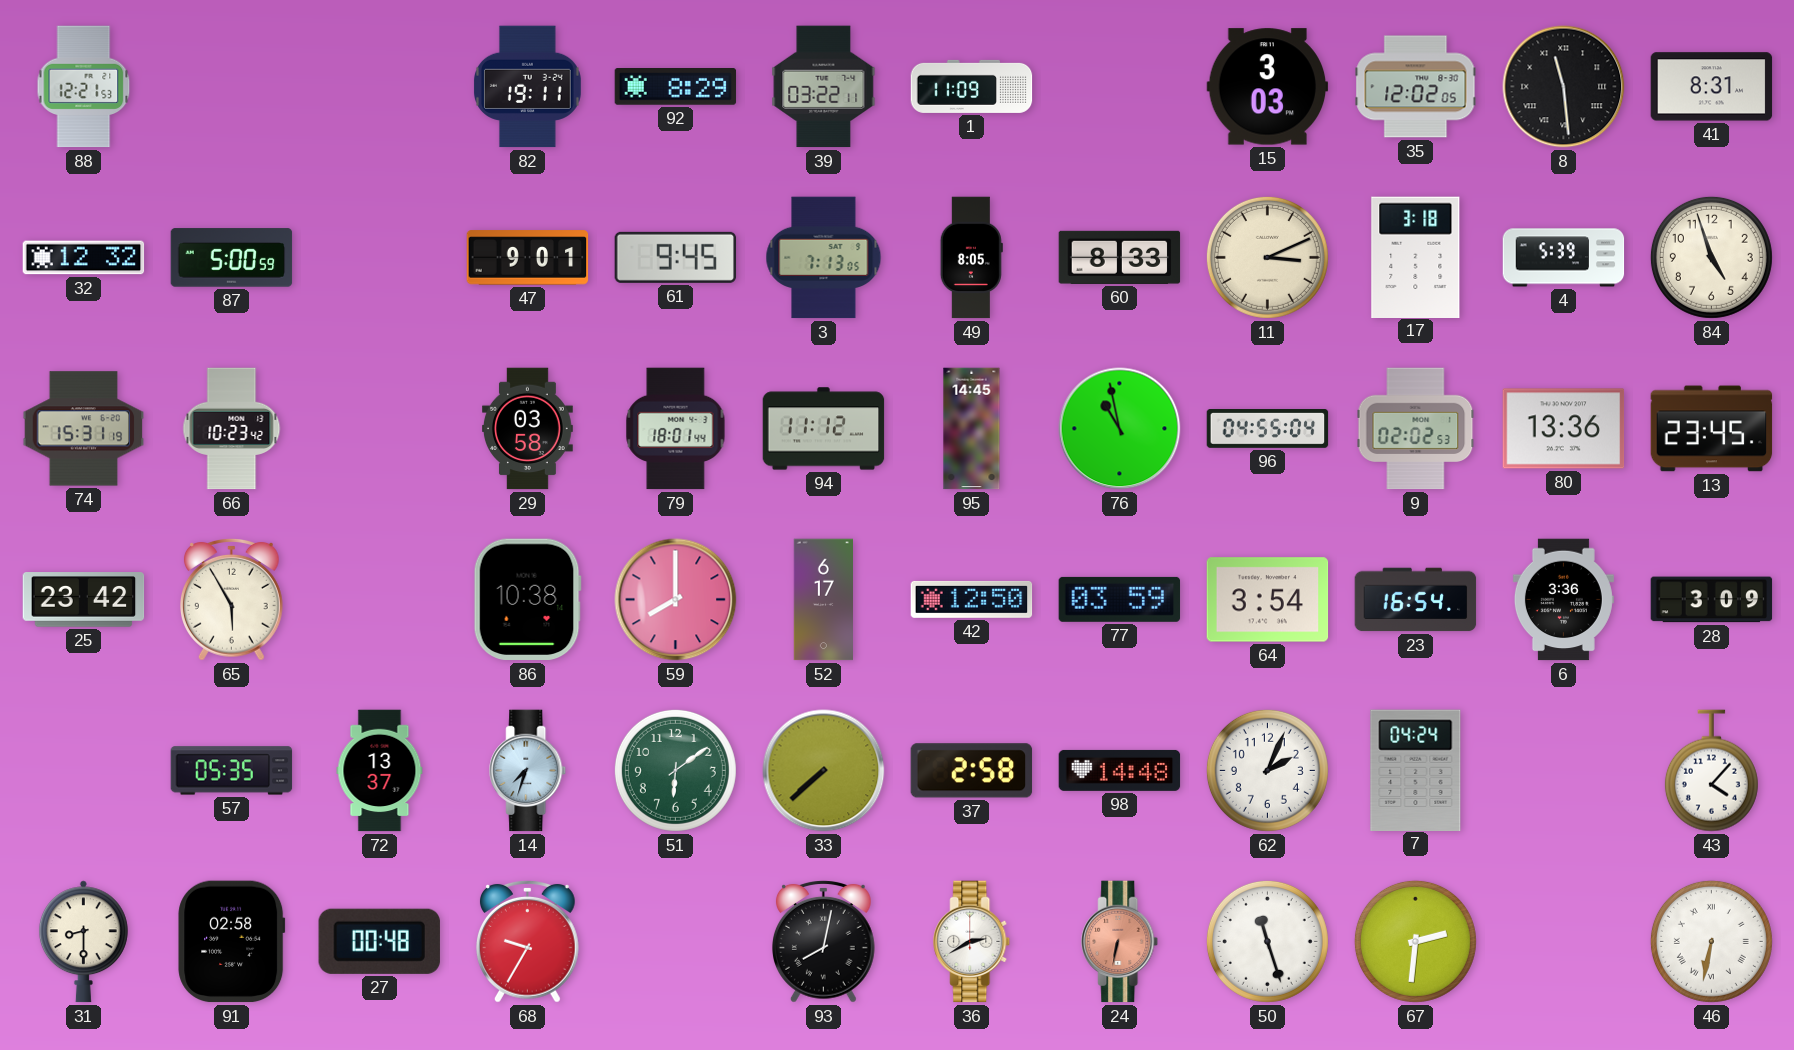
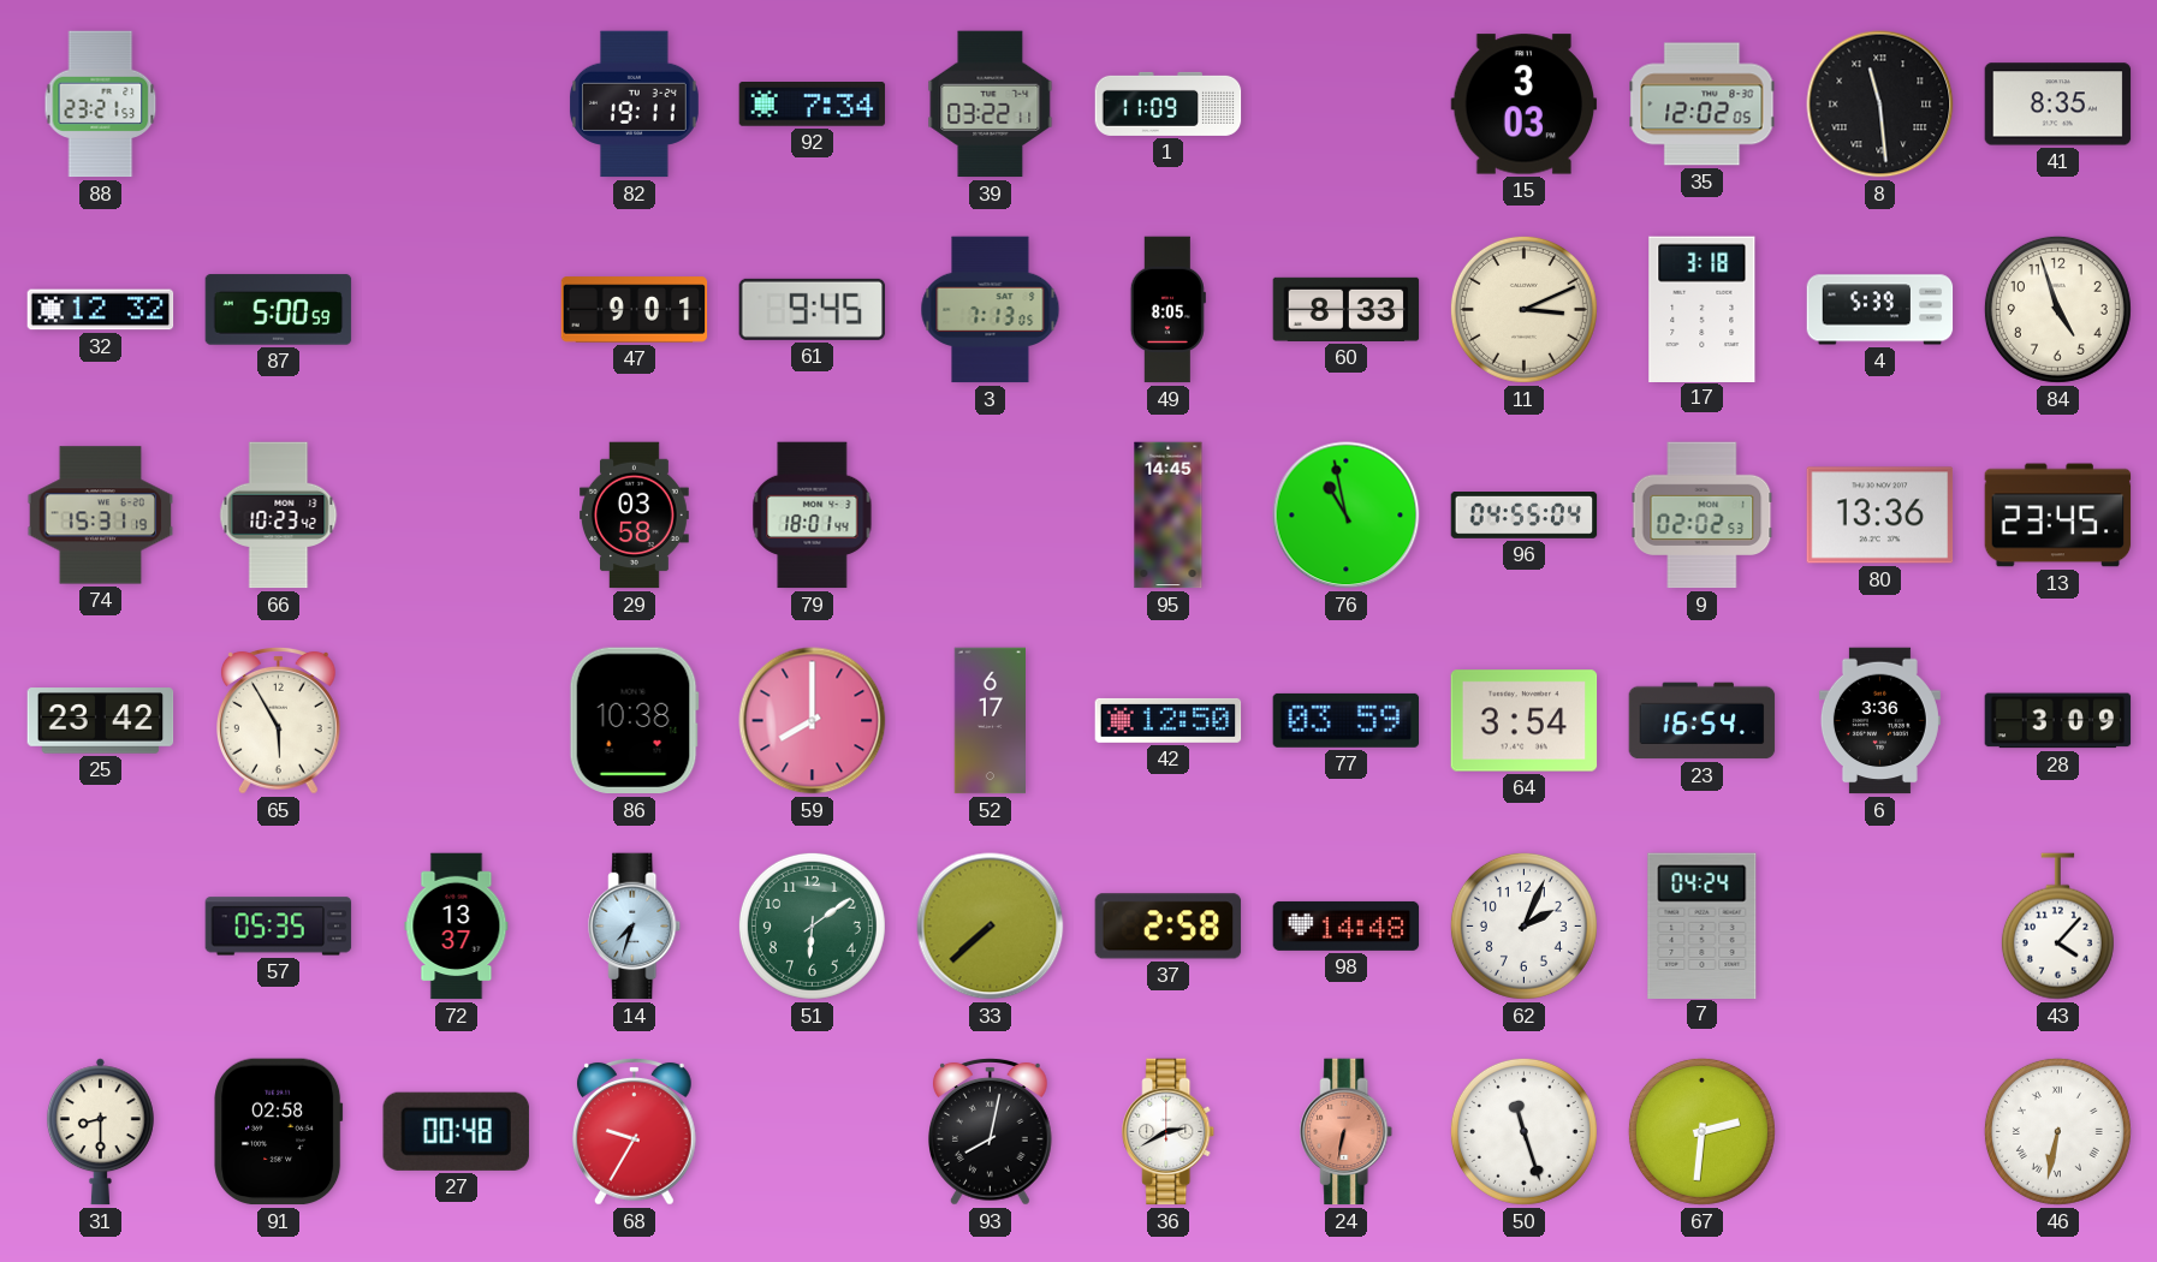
88: 12:21 -> 23:21 (101, 105)
92: 8:29 -> 7:34 (813, 105)
41: 8:31 -> 8:35 (2058, 105)
94: 11:12 -> none (824, 429)
